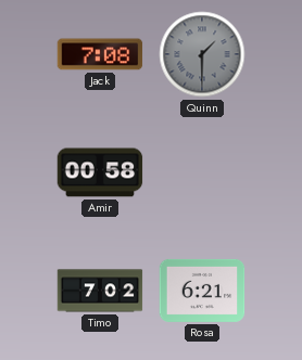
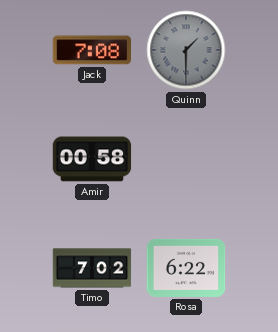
Rosa: 6:21 -> 6:22 (186, 268)
